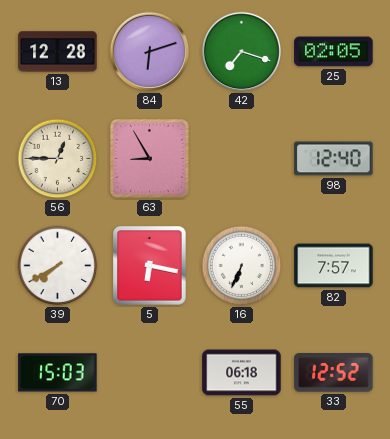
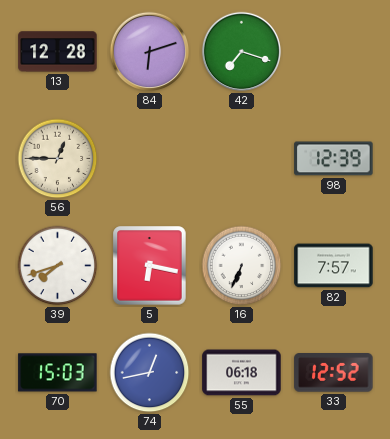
25: 02:05 -> none (334, 52)
63: 8:55 -> none (150, 159)
98: 12:40 -> 12:39 (334, 159)
39: 7:40 -> 7:42 (58, 266)
74: none -> 12:43 (150, 373)
